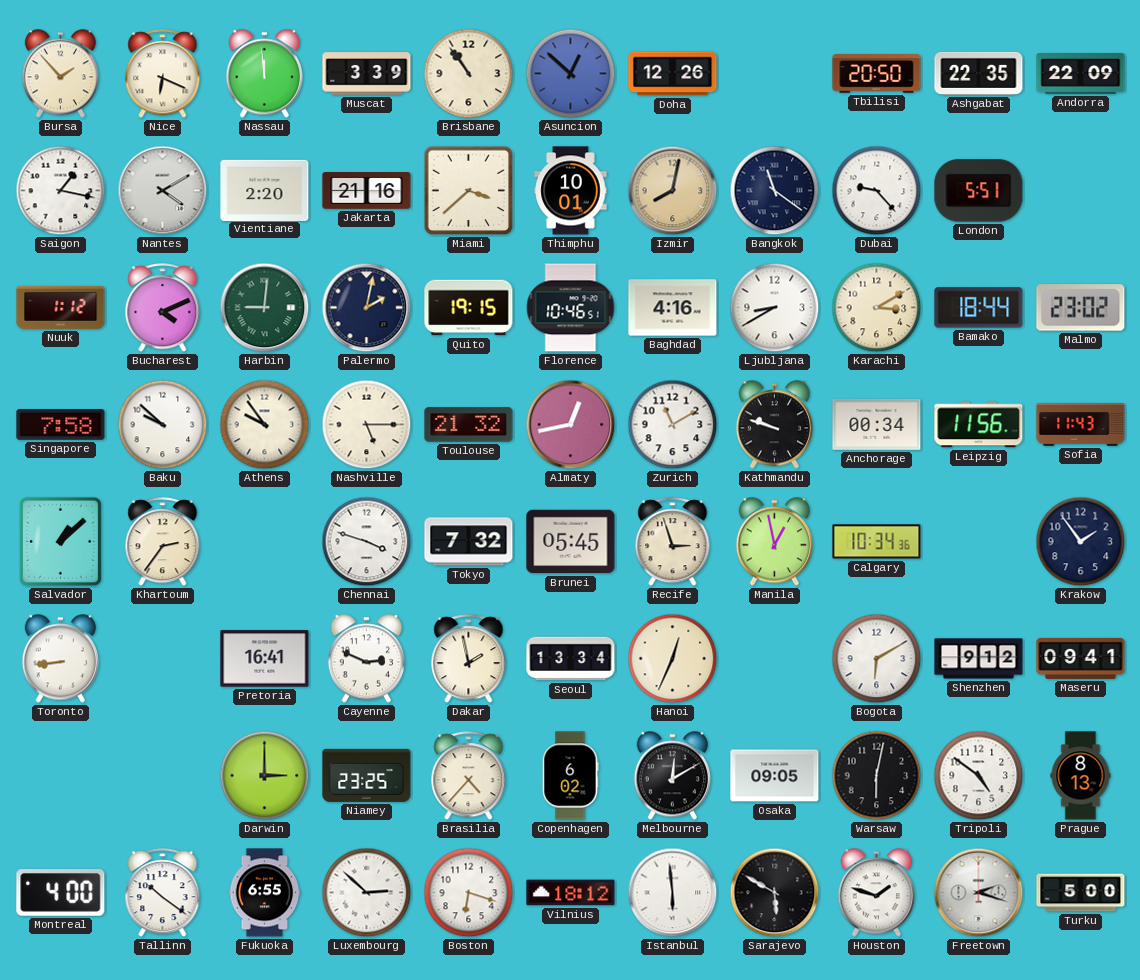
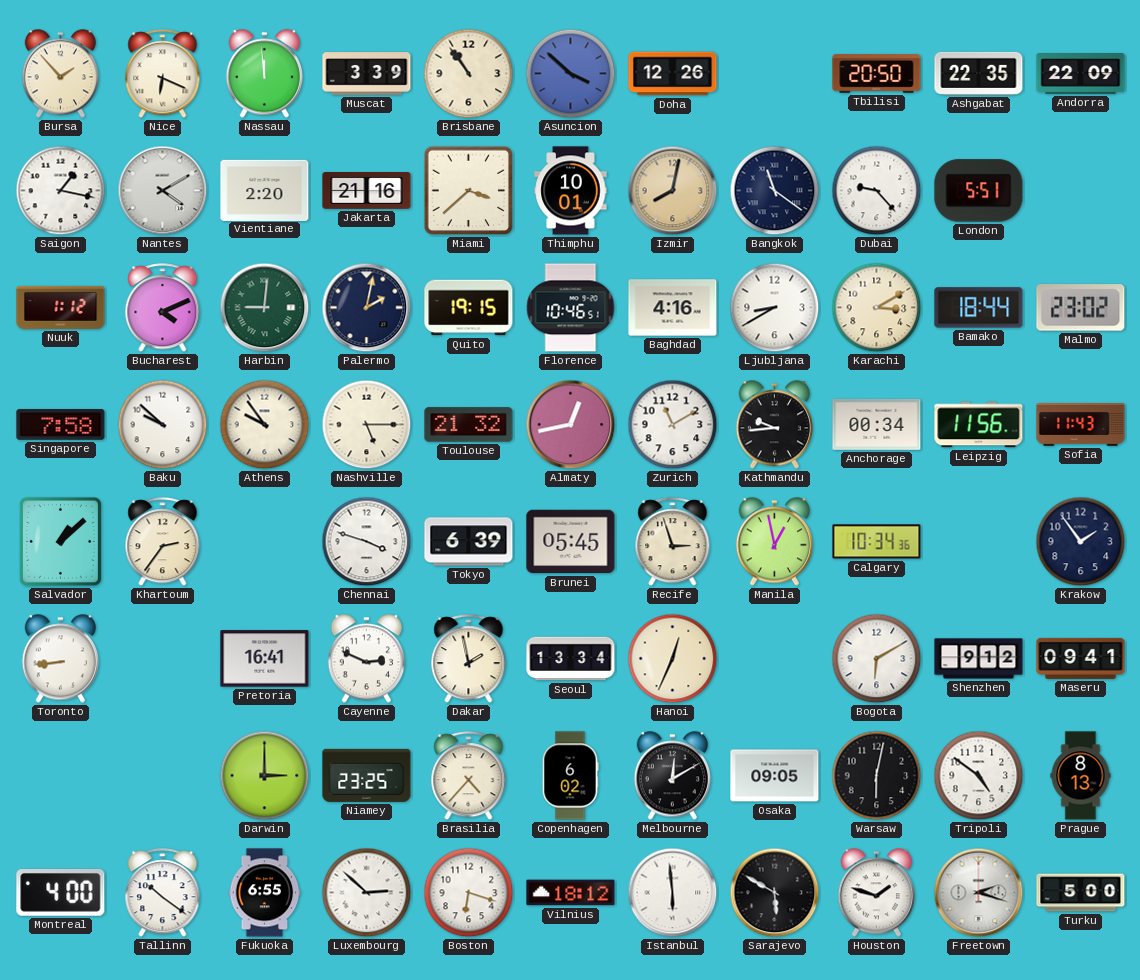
Asuncion: 12:52 -> 3:52 (571, 74)
Kathmandu: 9:48 -> 9:44 (774, 425)
Tokyo: 7:32 -> 6:39 (469, 542)
